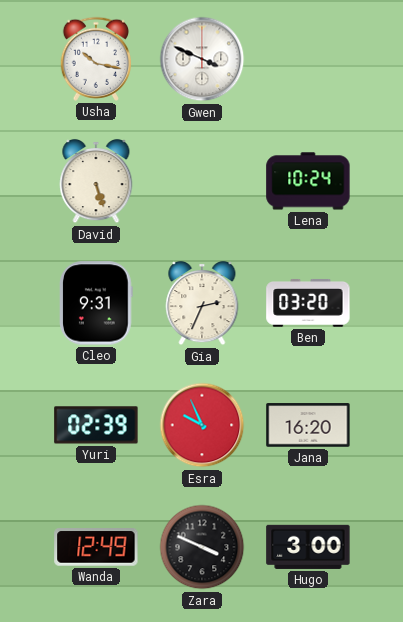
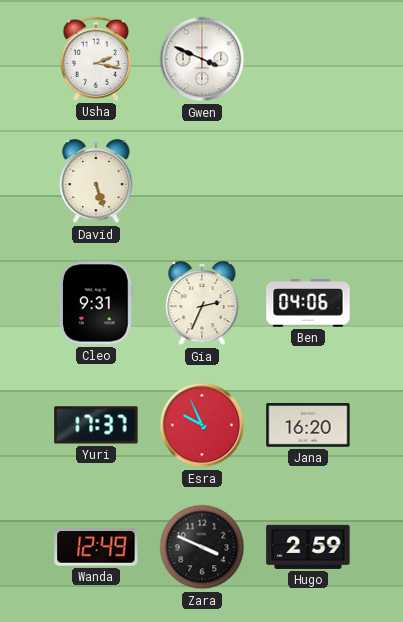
Usha: 10:17 -> 2:17 (95, 59)
Lena: 10:24 -> none (308, 181)
Ben: 03:20 -> 04:06 (308, 303)
Yuri: 02:39 -> 17:37 (96, 425)
Hugo: 3:00 -> 2:59 (308, 547)
